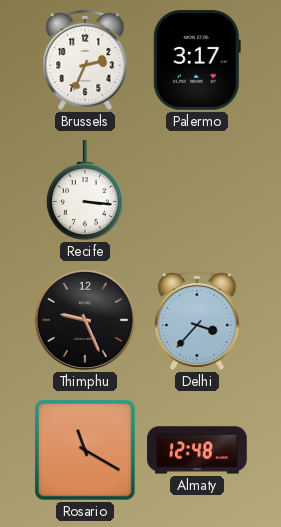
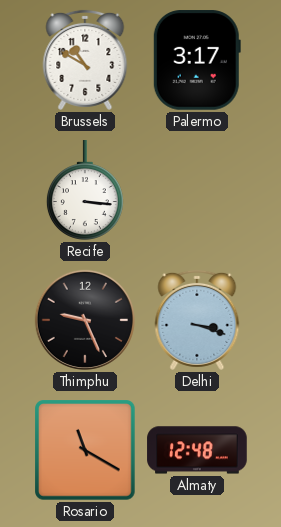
Brussels: 2:34 -> 10:50 (85, 60)
Delhi: 3:37 -> 3:18 (197, 320)
